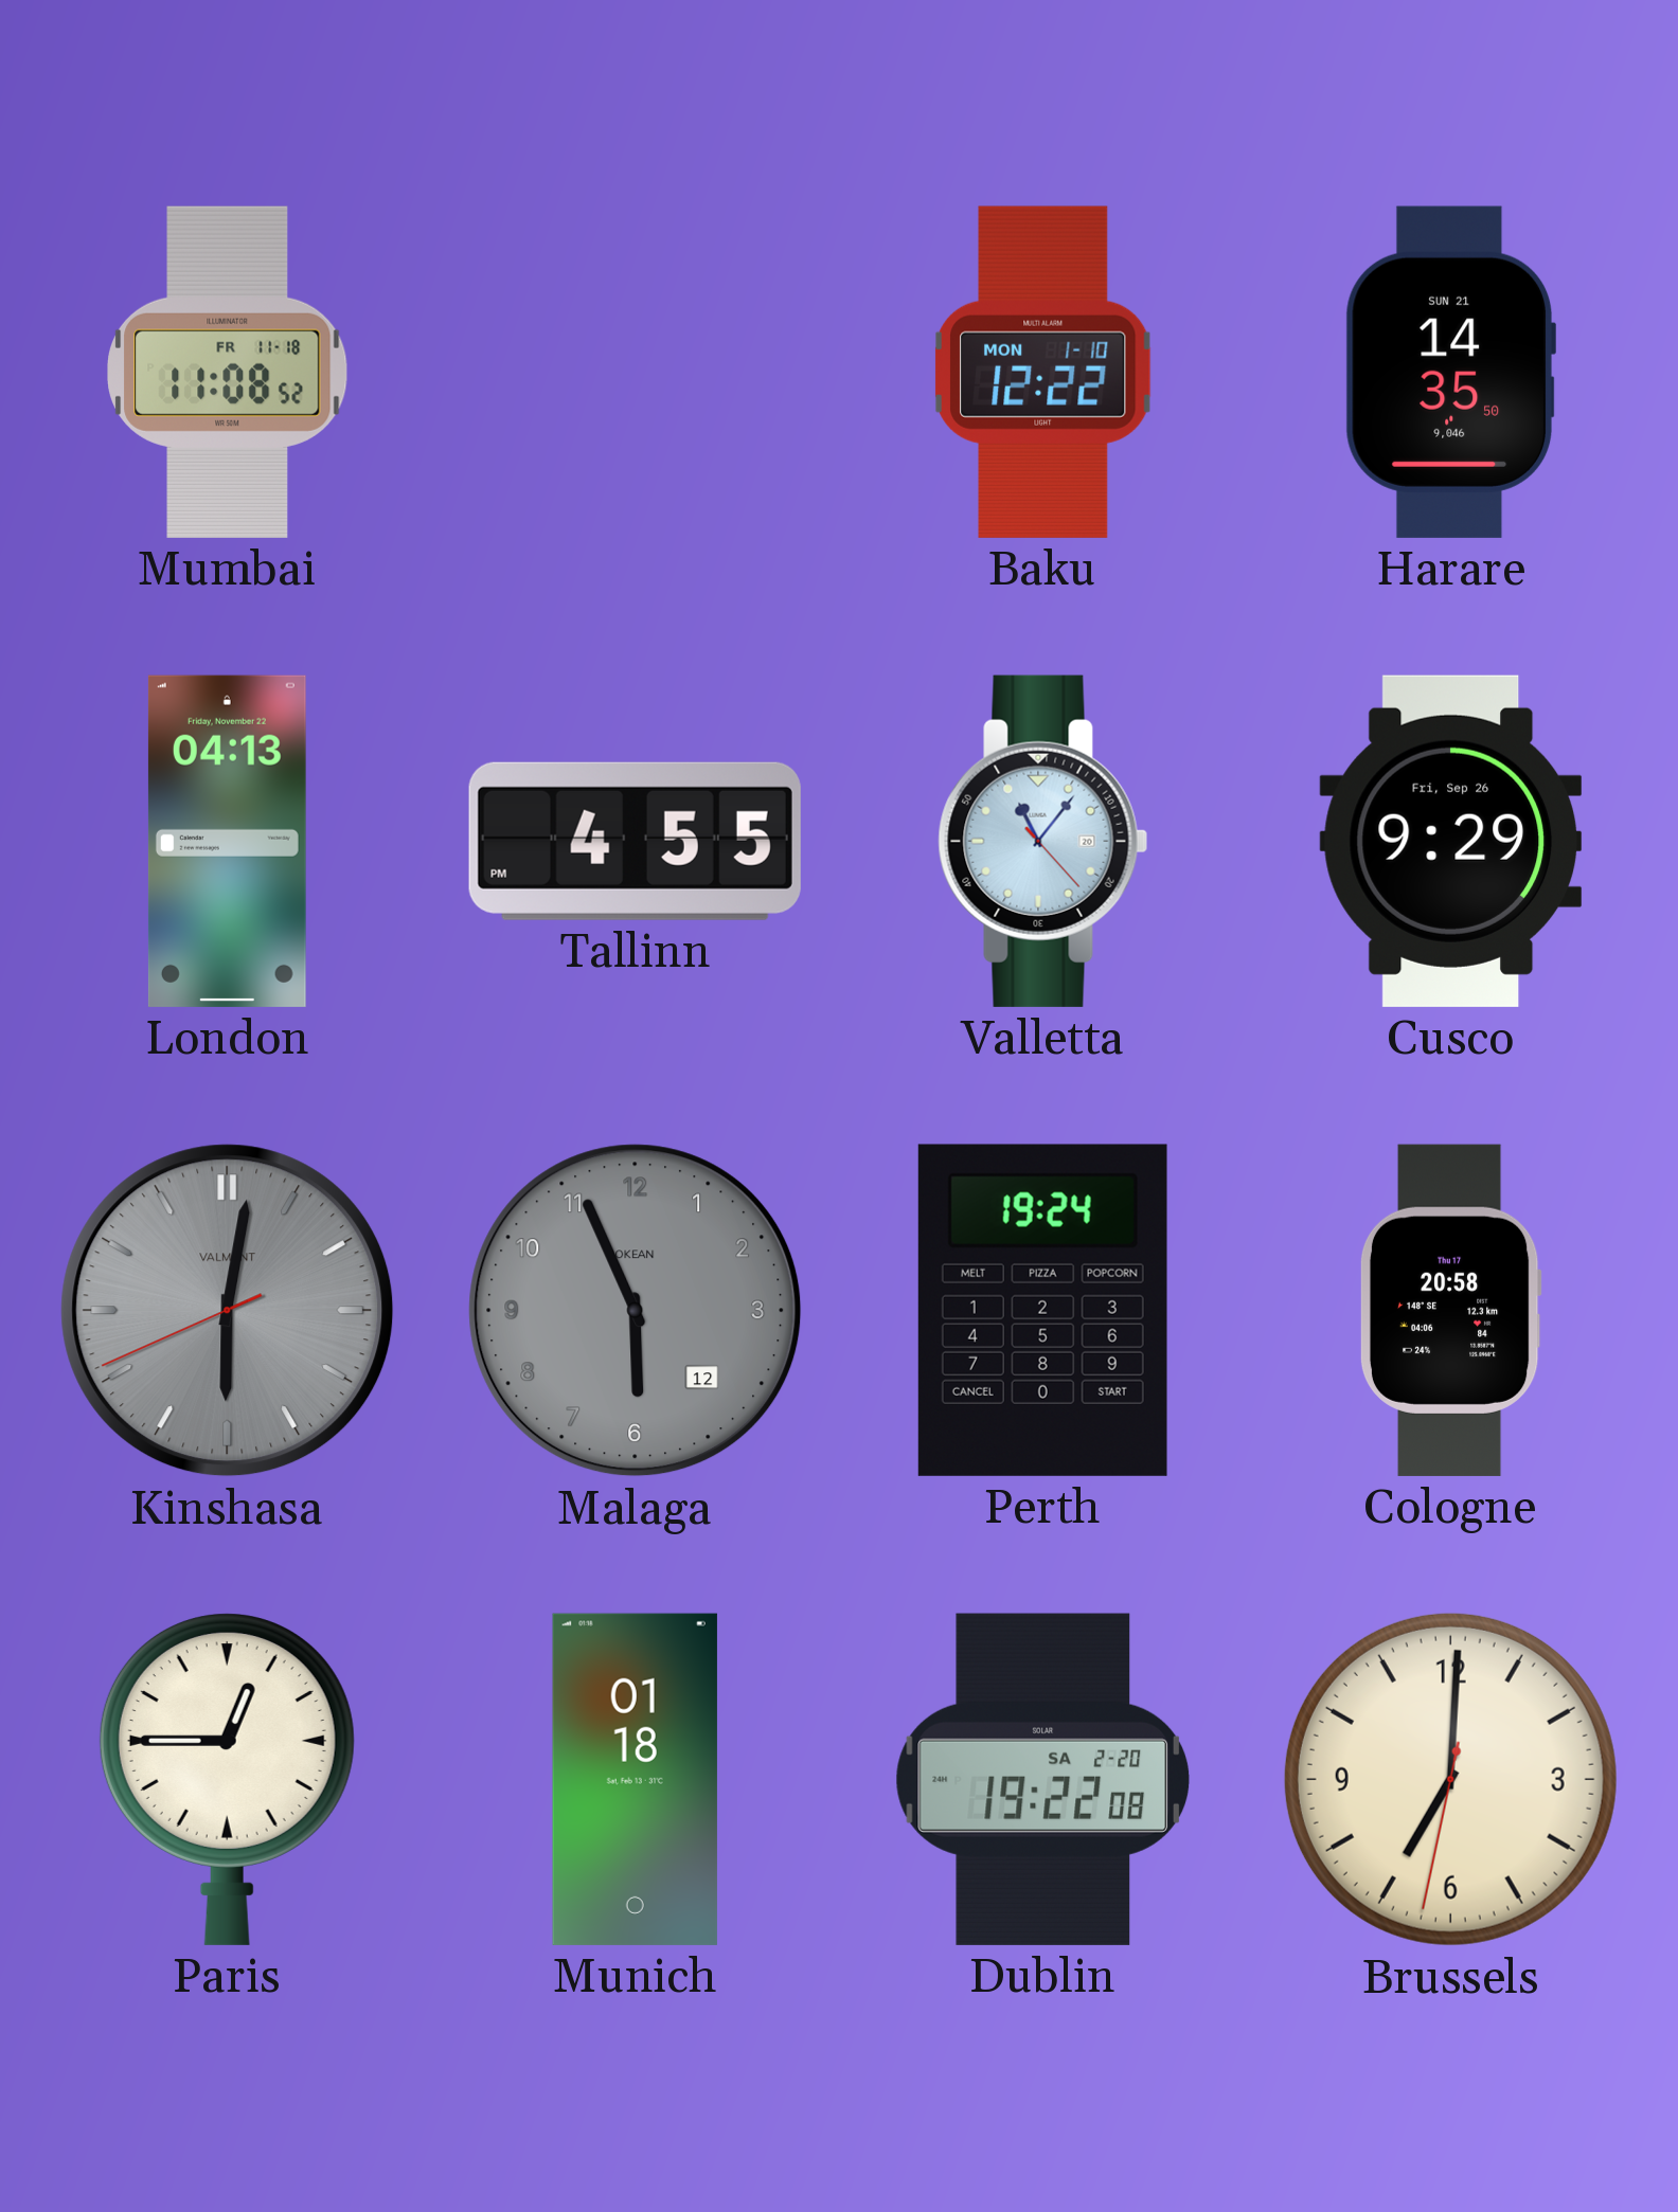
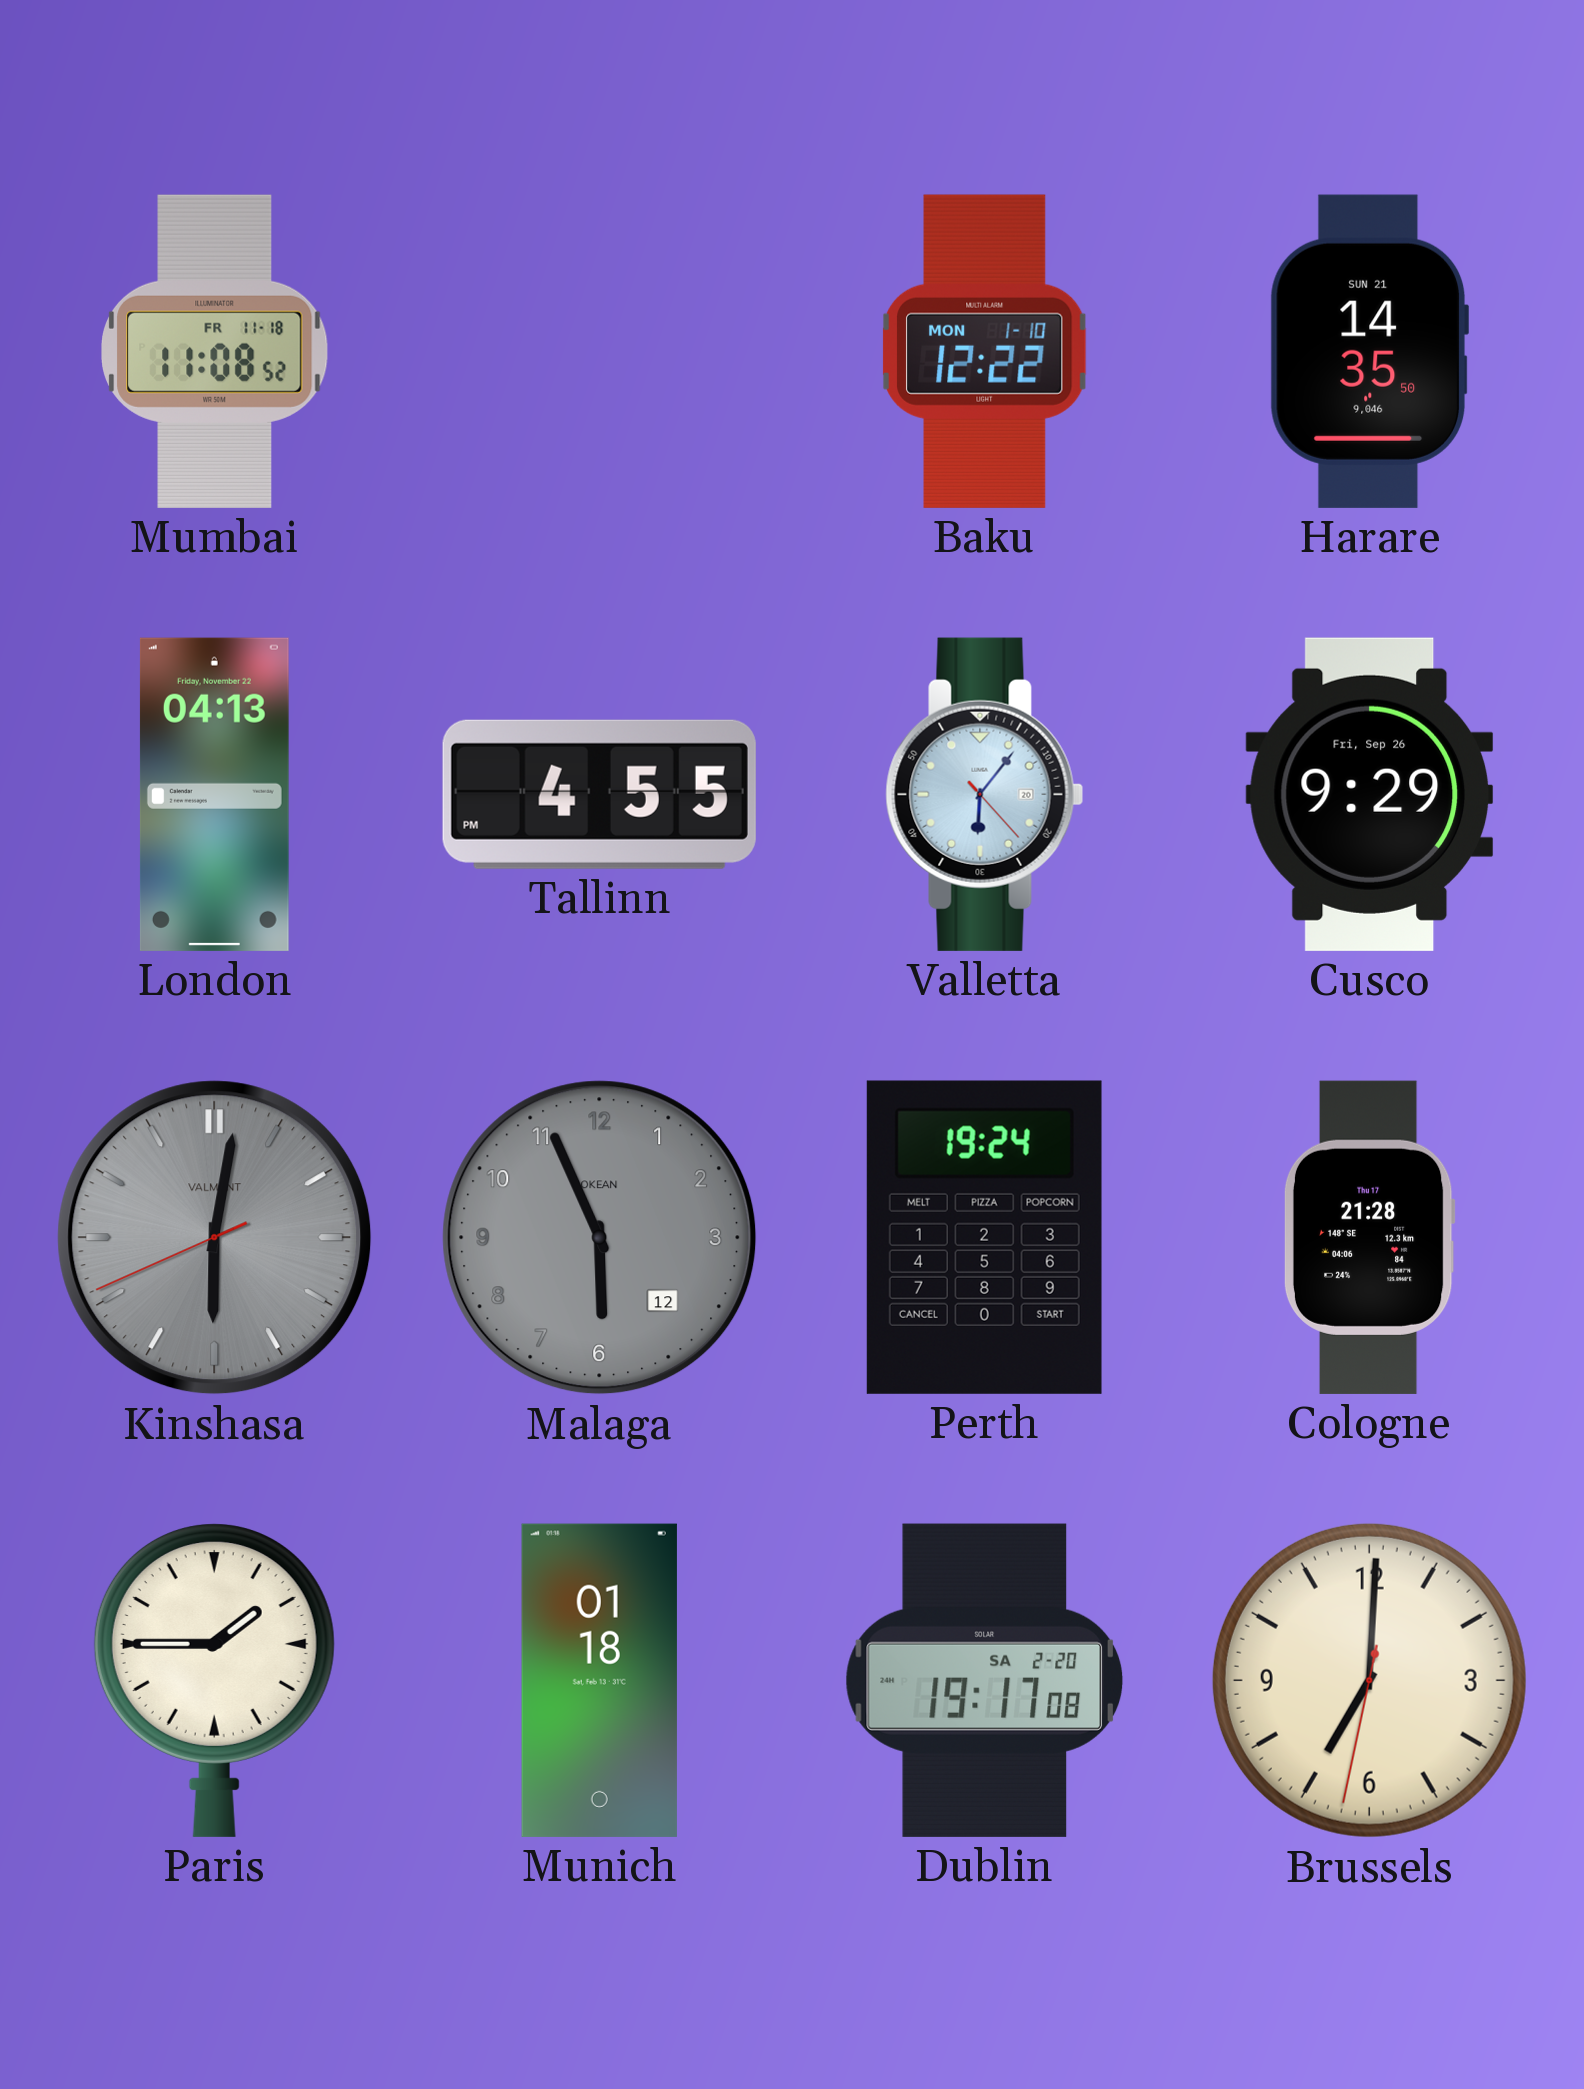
Valletta: 11:06 -> 6:06 (985, 794)
Cologne: 20:58 -> 21:28 (1369, 1237)
Paris: 12:45 -> 1:45 (214, 1680)
Dublin: 19:22 -> 19:17 (984, 1680)
